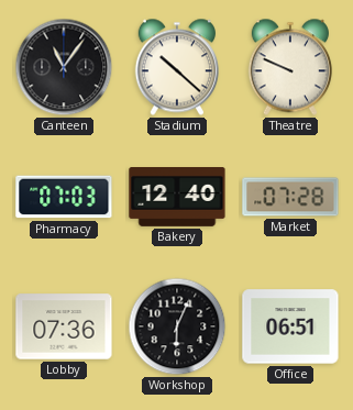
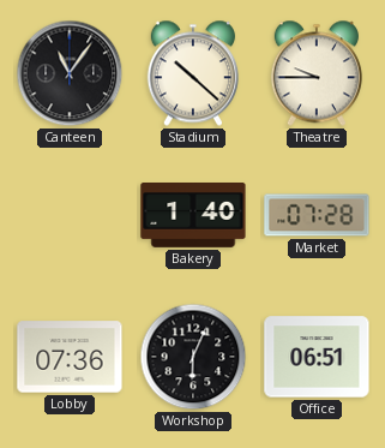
Theatre: 9:49 -> 9:45 (317, 73)
Pharmacy: 07:03 -> none (64, 197)
Bakery: 12:40 -> 1:40 (193, 216)
